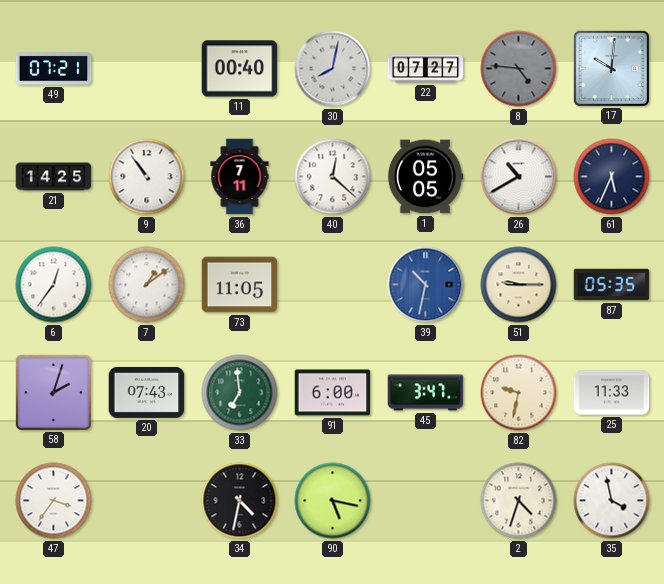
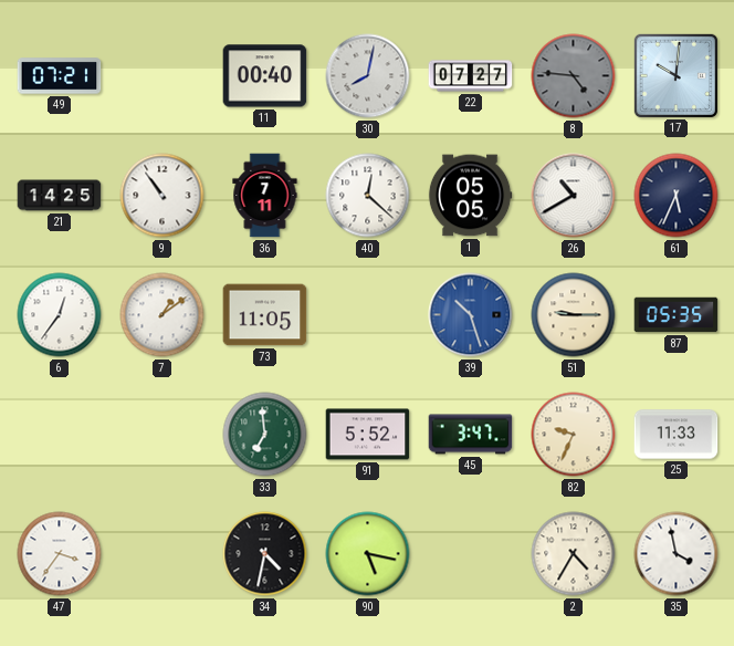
39: 10:32 -> 10:27 (471, 315)
58: 2:03 -> none (53, 392)
20: 07:43 -> none (147, 392)
91: 6:00 -> 5:52 (368, 435)
82: 9:32 -> 9:34 (574, 435)
2: 4:33 -> 4:35 (574, 554)
